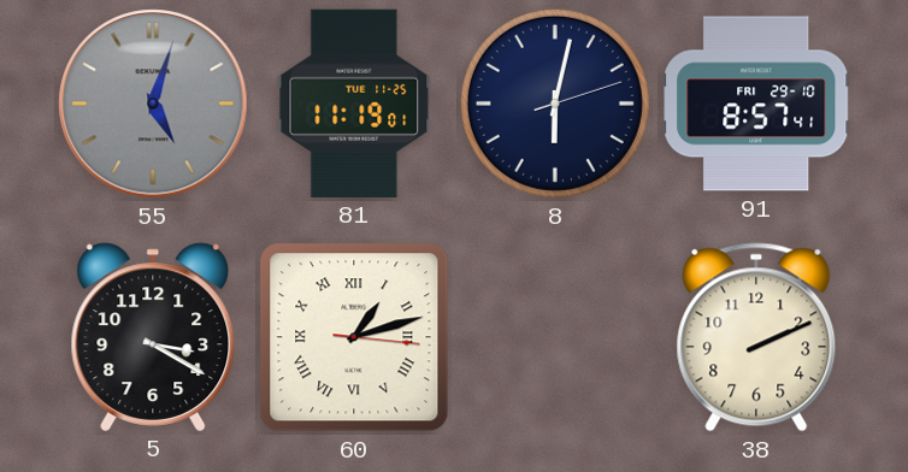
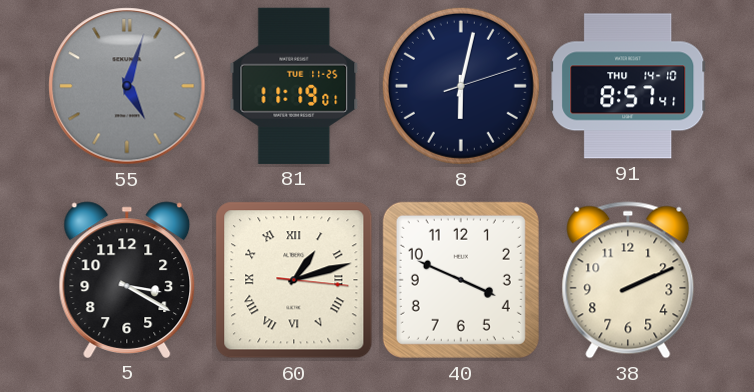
91 date: FRI 29-10 -> THU 14-10 (628, 86)
40: none -> 3:49 (461, 280)
